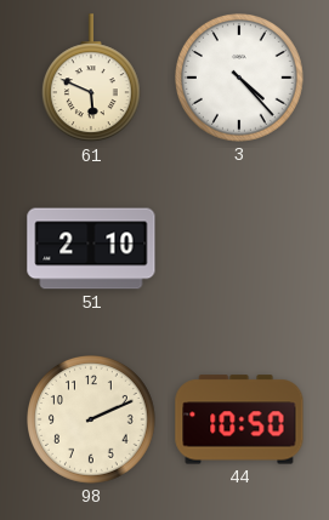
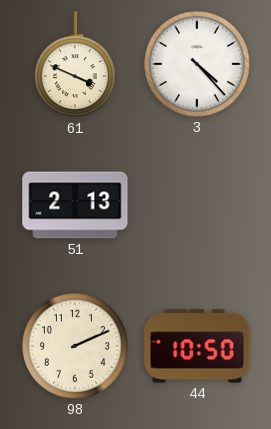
61: 5:49 -> 3:49 (75, 65)
51: 2:10 -> 2:13 (75, 205)
